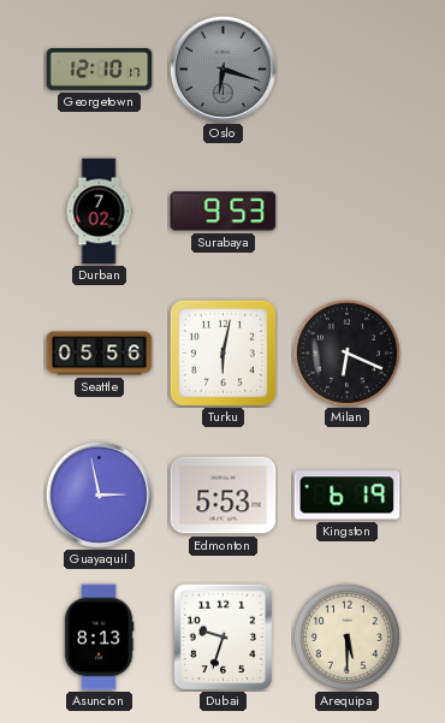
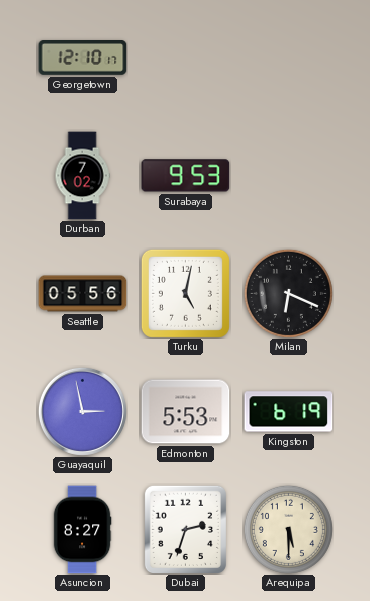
Oslo: 6:18 -> none (222, 69)
Turku: 6:02 -> 5:02 (185, 293)
Asuncion: 8:13 -> 8:27 (82, 530)
Dubai: 9:33 -> 2:33 (185, 529)
